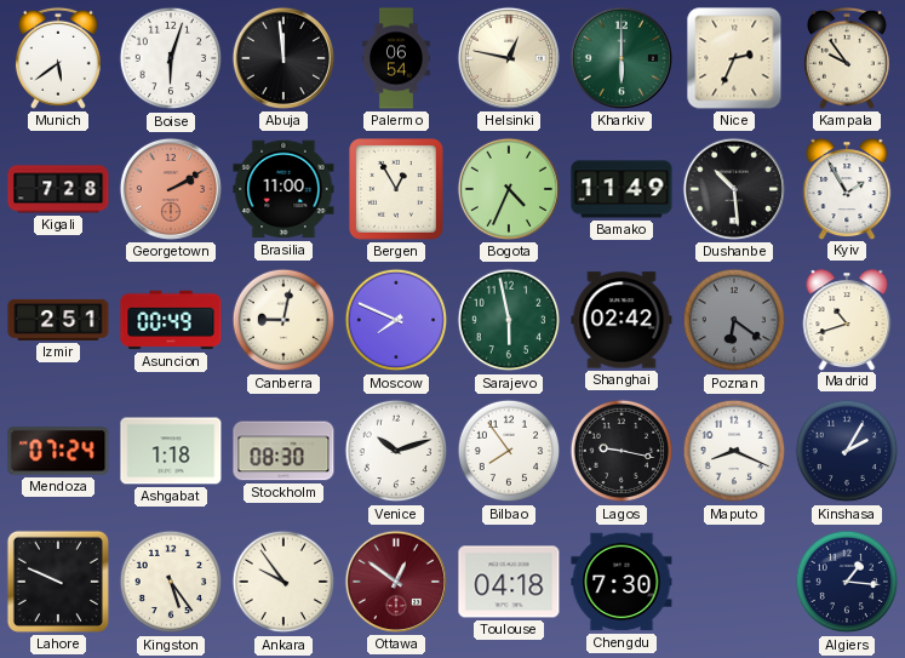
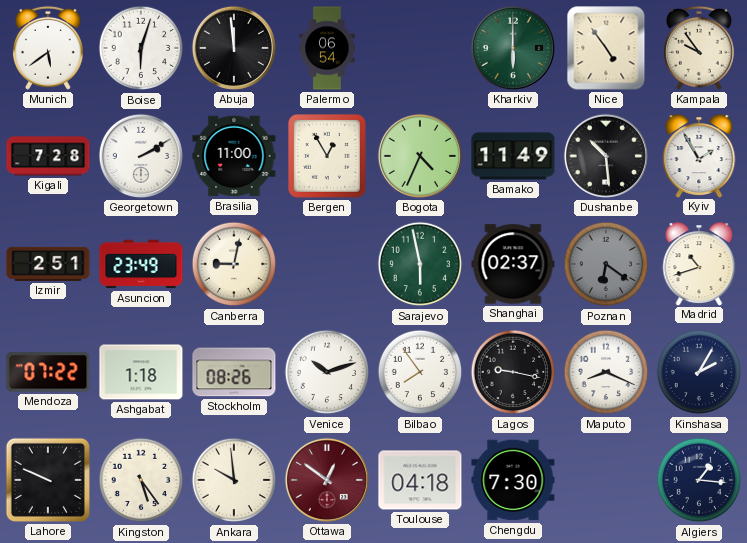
Helsinki: 12:47 -> none (509, 58)
Nice: 2:34 -> 4:54 (606, 48)
Georgetown dial: salmon -> white (141, 156)
Asuncion: 00:49 -> 23:49 (141, 264)
Moscow: 7:49 -> none (396, 320)
Shanghai: 02:42 -> 02:37 (513, 264)
Mendoza: 07:24 -> 07:22 (48, 372)
Stockholm: 08:30 -> 08:26 (234, 372)
Ankara: 9:54 -> 9:59 (234, 480)
